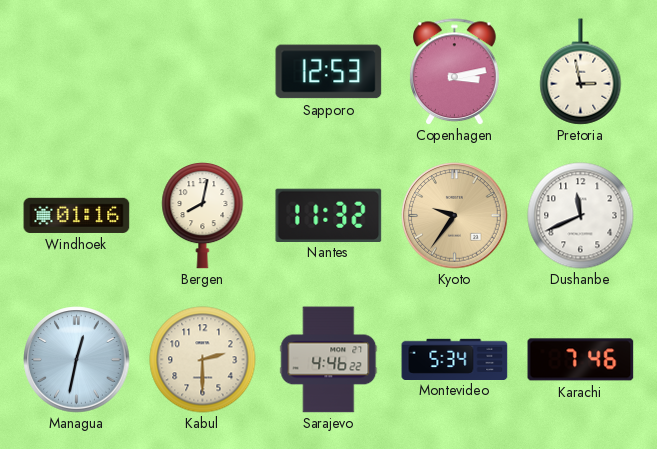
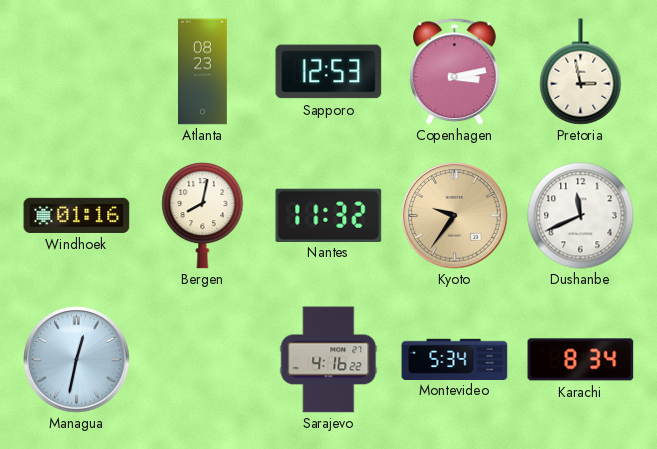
Atlanta: none -> 08:23 (203, 72)
Kabul: 2:30 -> none (203, 360)
Sarajevo: 4:46 -> 4:16 (329, 360)
Karachi: 7:46 -> 8:34 (581, 360)
